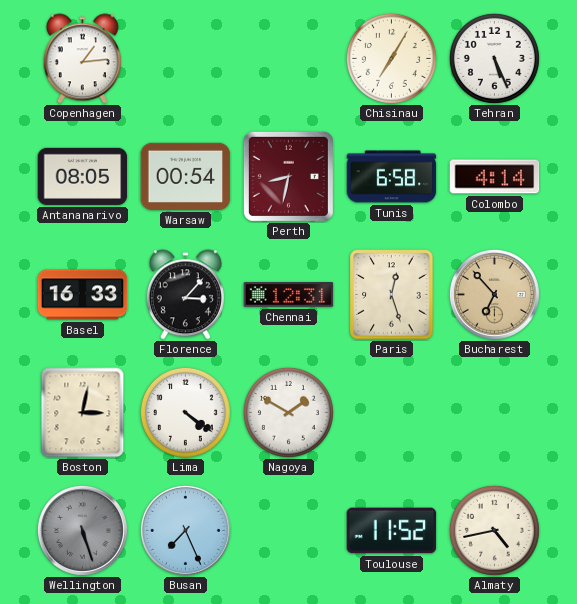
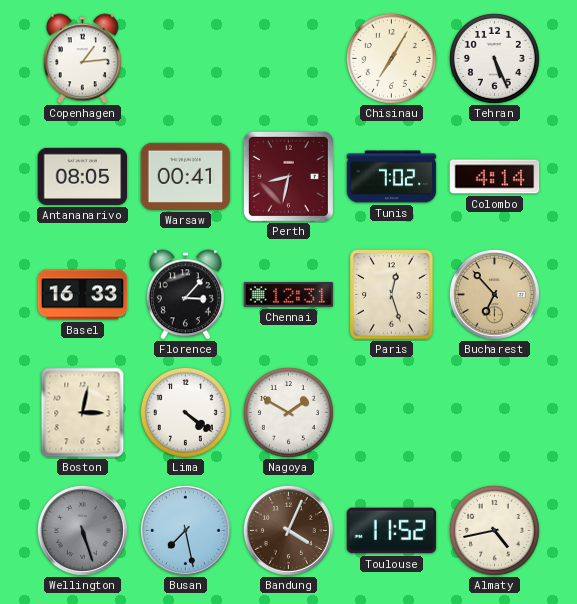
Warsaw: 00:54 -> 00:41 (186, 176)
Tunis: 6:58 -> 7:02 (392, 177)
Busan: 7:26 -> 7:28 (185, 530)
Bandung: none -> 4:04 (288, 530)
